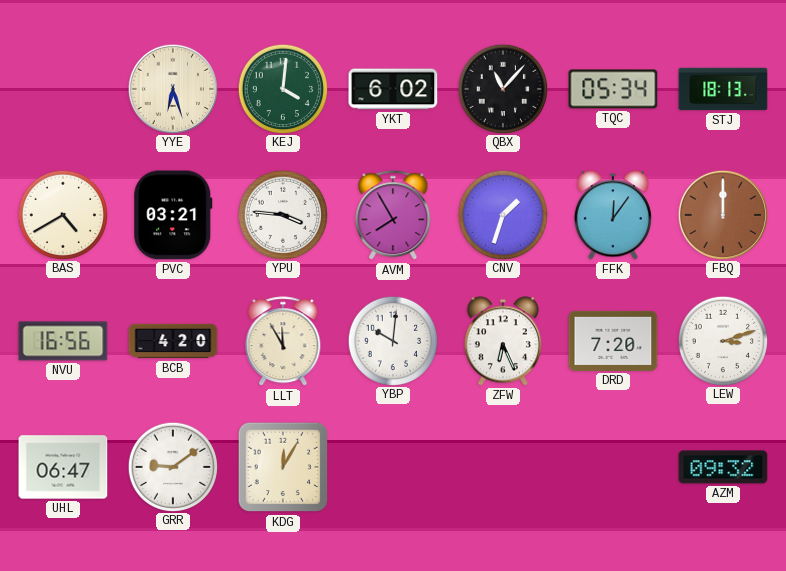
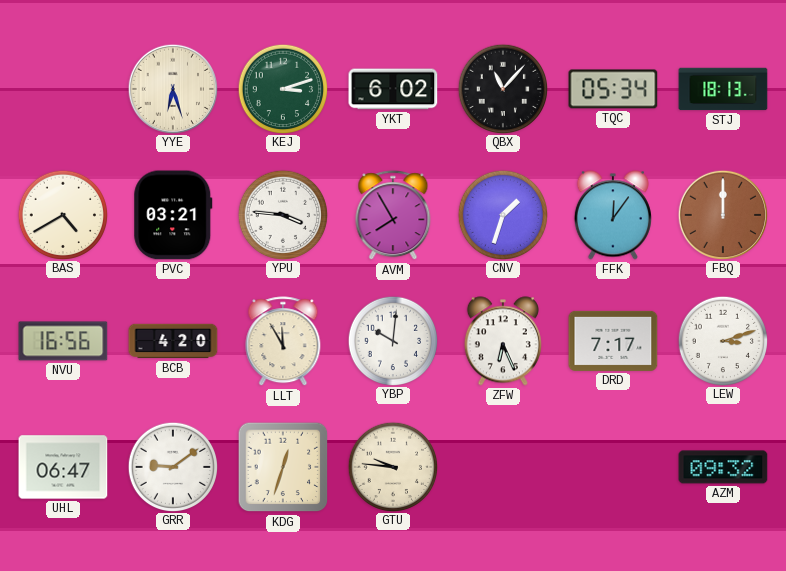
KEJ: 4:01 -> 3:12 (282, 88)
DRD: 7:20 -> 7:17 (613, 341)
KDG: 12:05 -> 12:33 (283, 467)
GTU: none -> 9:46 (392, 466)
